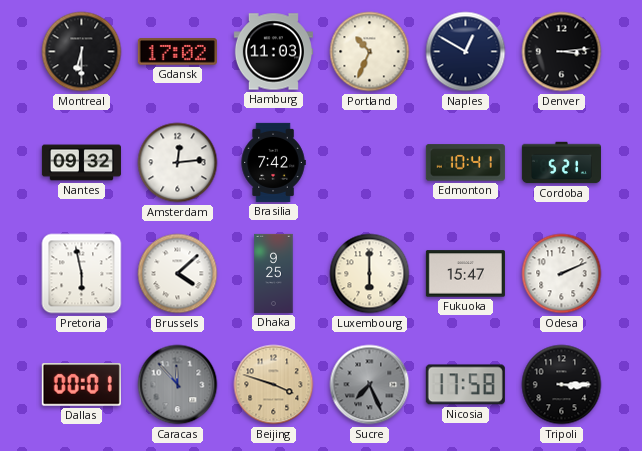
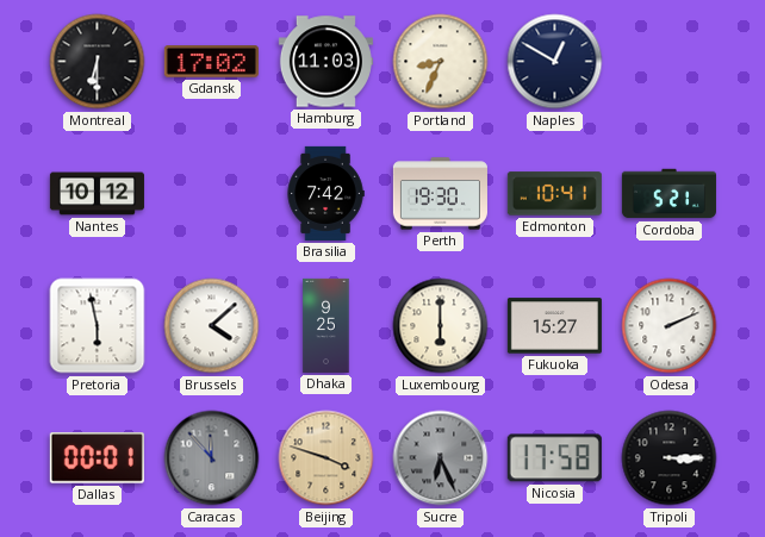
Portland: 10:34 -> 8:34 (441, 62)
Denver: 3:14 -> none (562, 52)
Nantes: 09:32 -> 10:12 (97, 194)
Amsterdam: 12:14 -> none (178, 163)
Perth: none -> 19:30 (440, 194)
Fukuoka: 15:47 -> 15:27 (554, 326)
Sucre: 7:26 -> 6:26 (441, 458)
